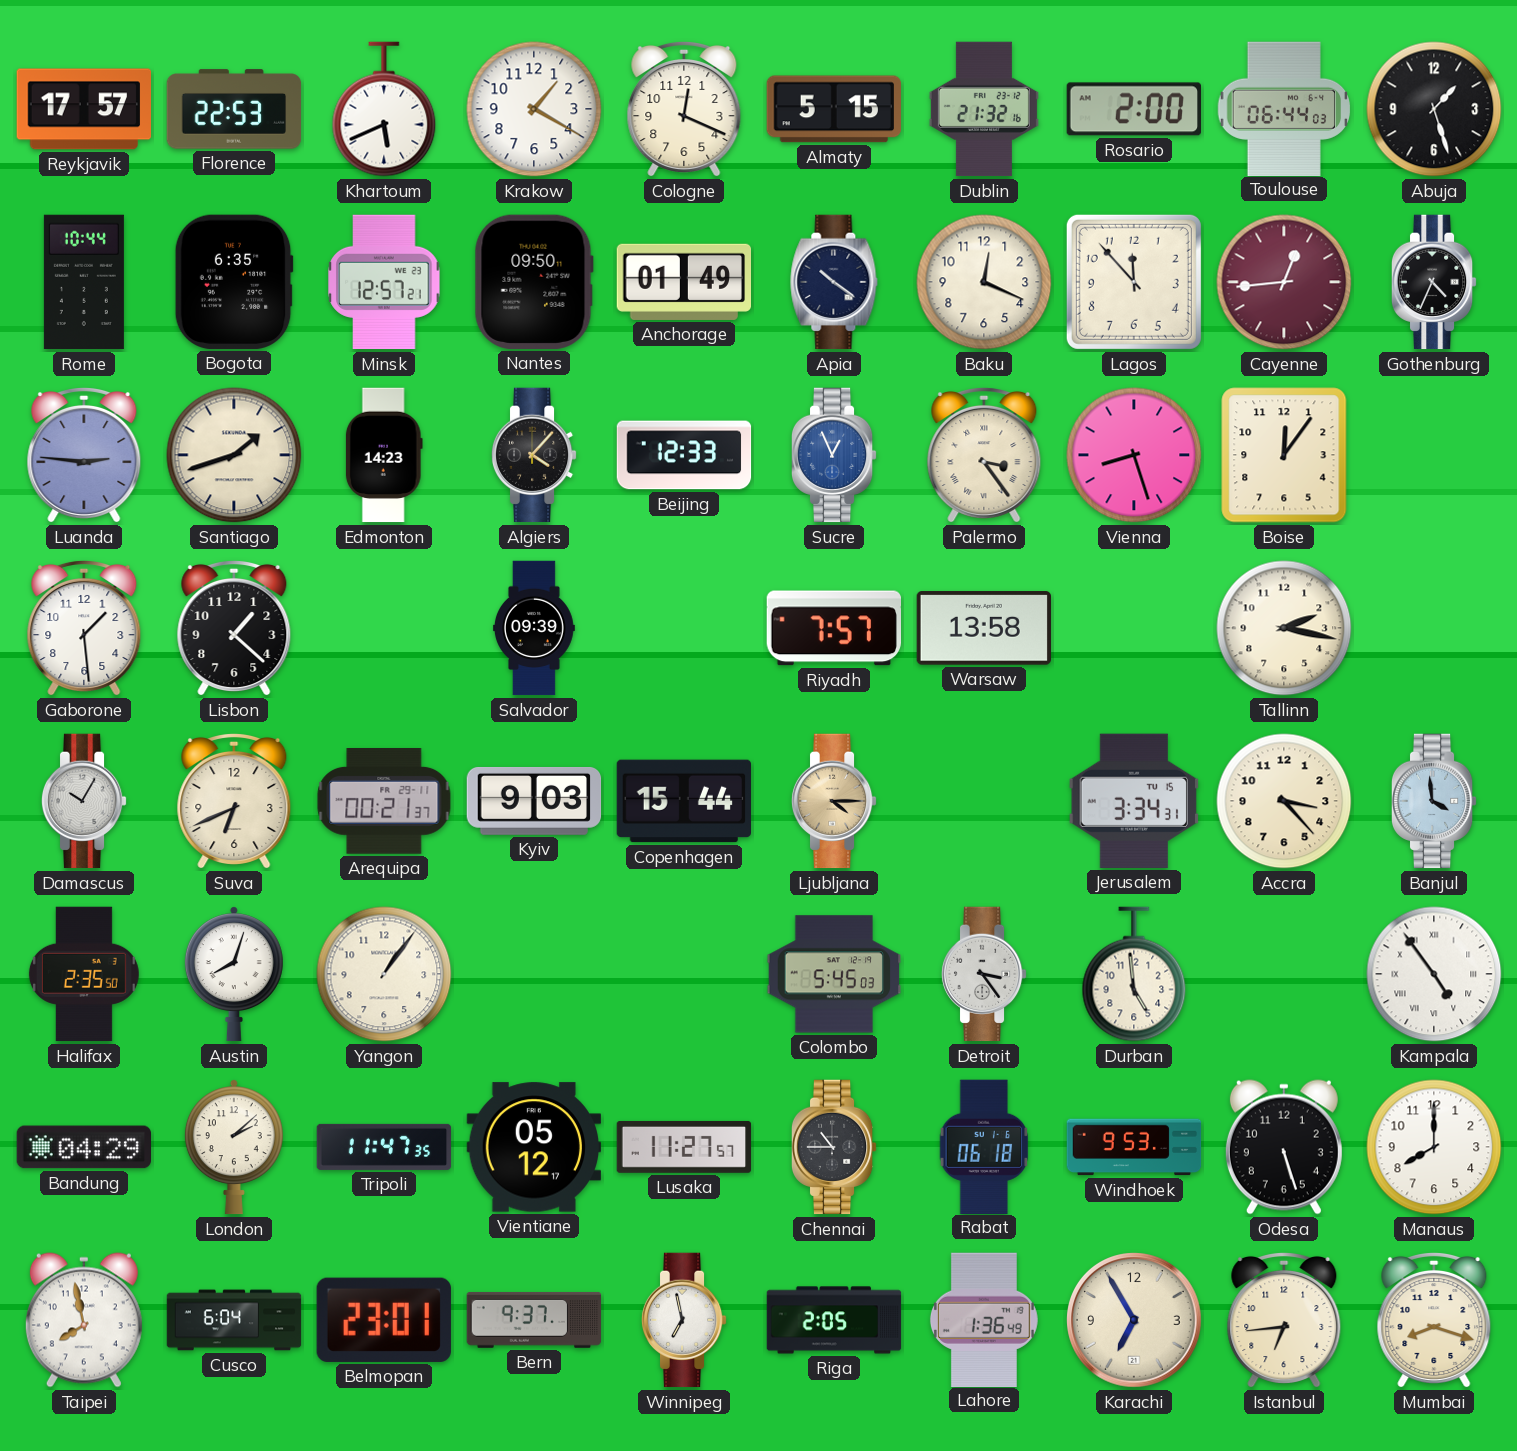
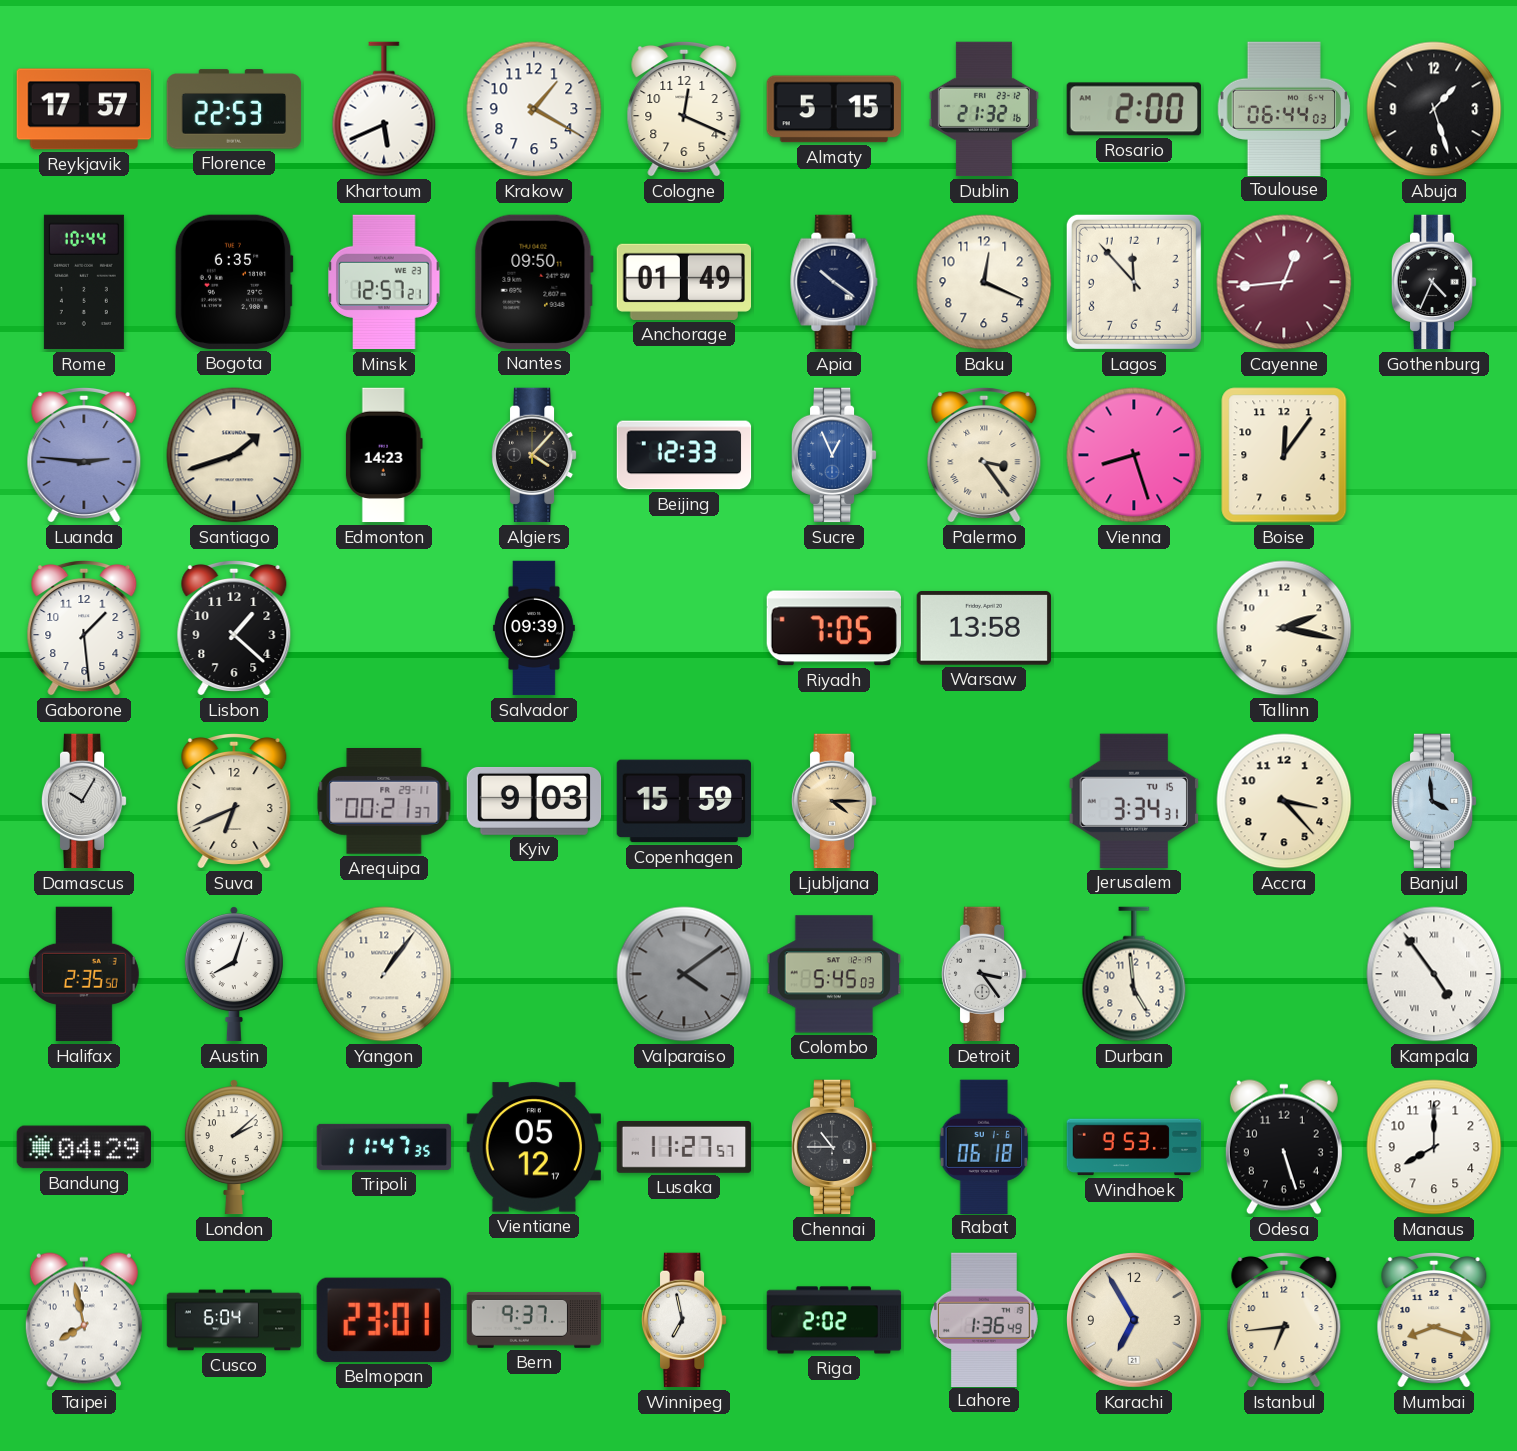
Riyadh: 7:57 -> 7:05 (833, 628)
Copenhagen: 15:44 -> 15:59 (684, 801)
Valparaiso: none -> 4:09 (684, 974)
Riga: 2:05 -> 2:02 (834, 1320)
